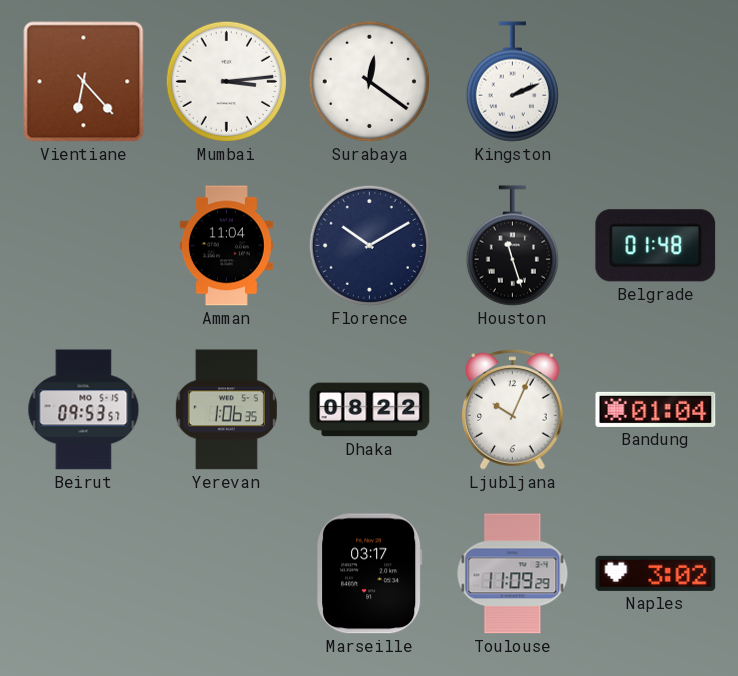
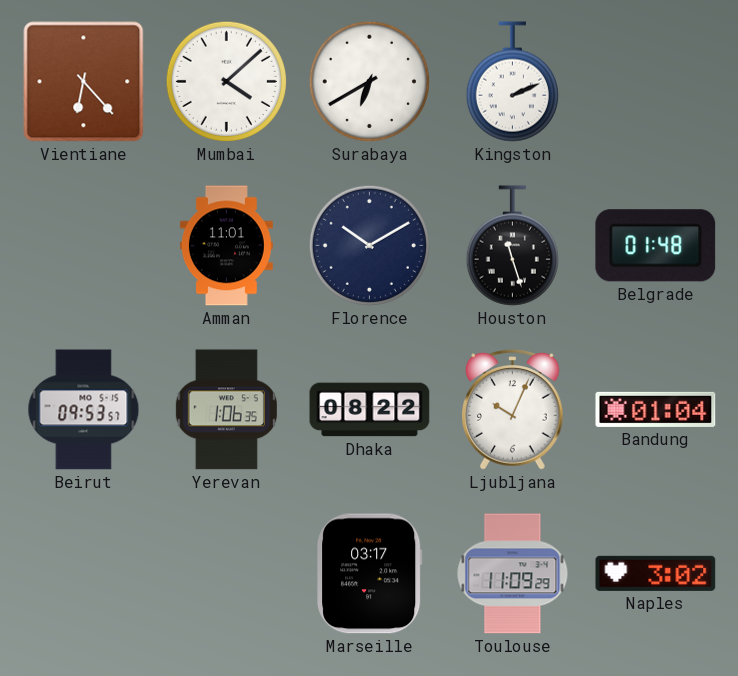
Mumbai: 3:14 -> 4:08 (226, 81)
Surabaya: 12:21 -> 6:40 (369, 81)
Amman: 11:04 -> 11:01 (226, 246)
